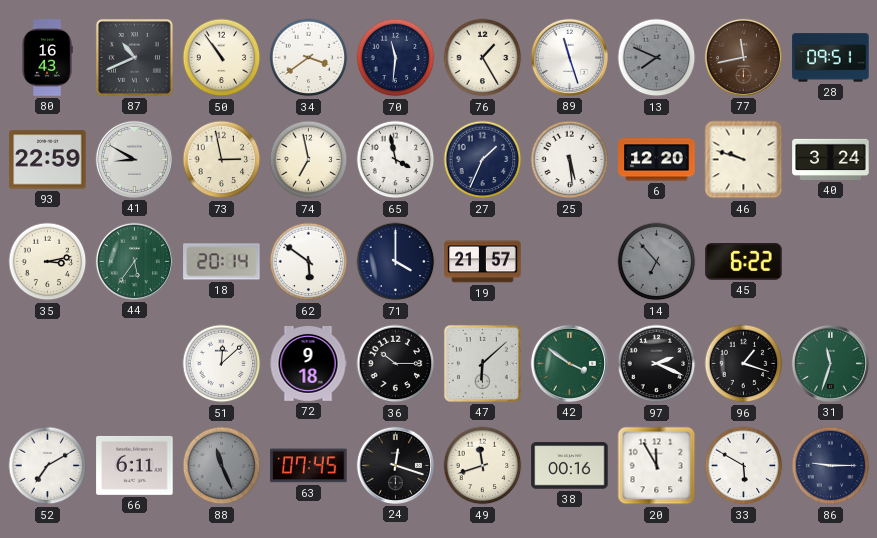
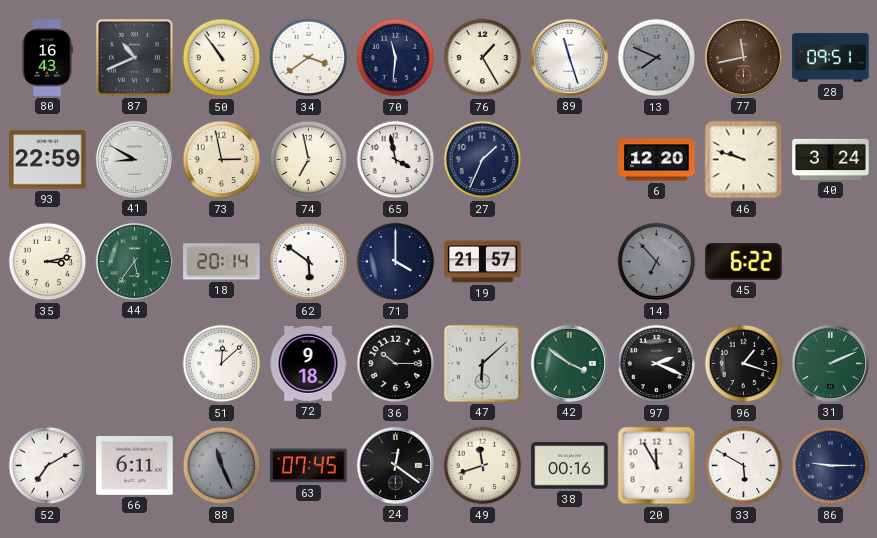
25: 5:29 -> none (570, 160)
31: 11:33 -> 2:11 (830, 363)
24: 12:18 -> 12:21 (395, 465)
